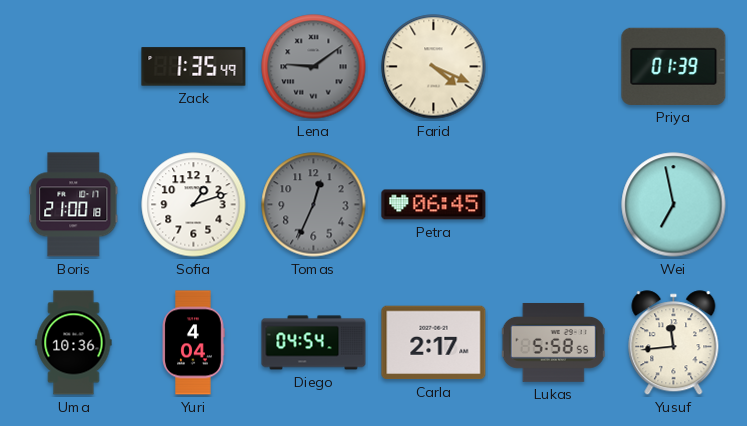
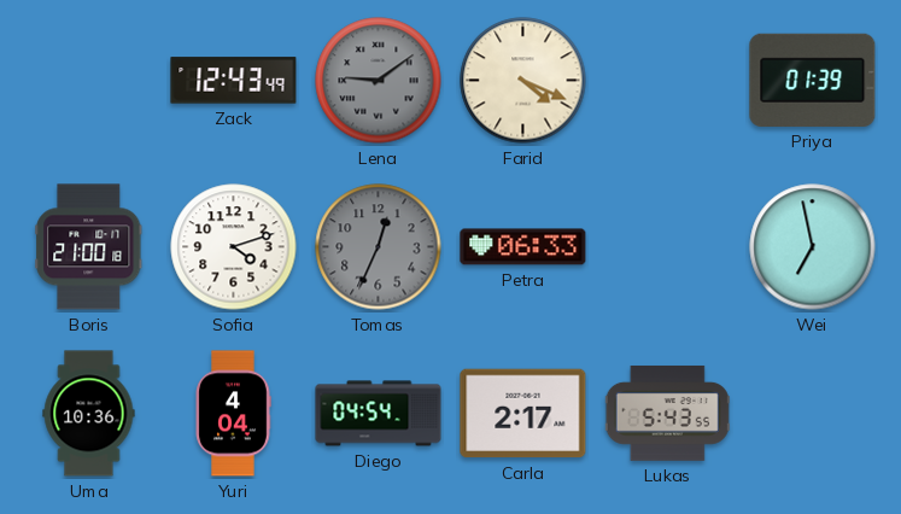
Zack: 1:35 -> 12:43 (234, 81)
Sofia: 1:12 -> 4:12 (234, 247)
Petra: 06:45 -> 06:33 (523, 247)
Lukas: 5:58 -> 5:43 (667, 413)
Yusuf: 11:44 -> none (674, 343)
